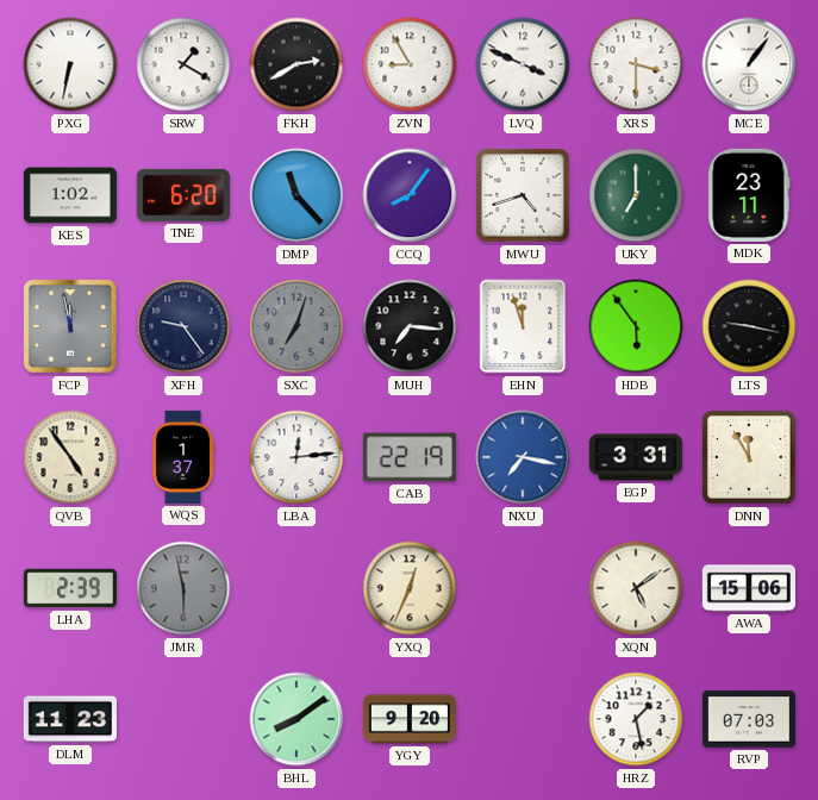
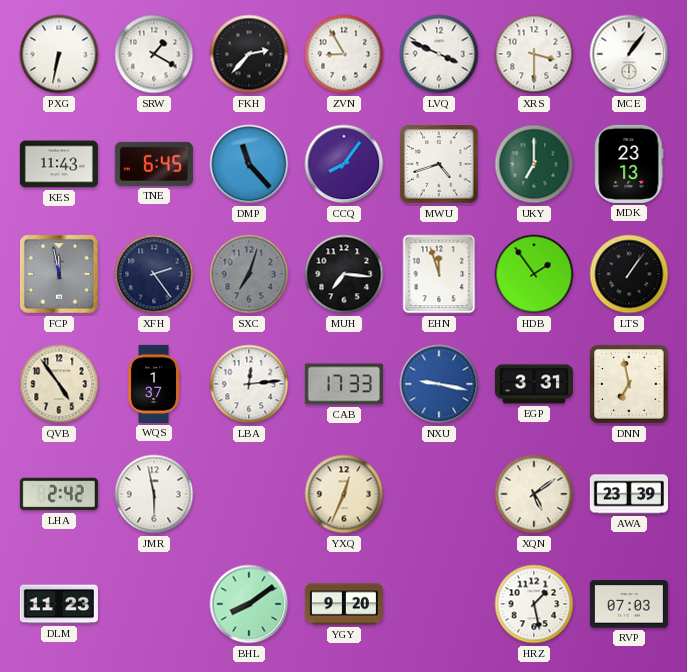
FKH: 2:40 -> 2:37 (249, 54)
KES: 1:02 -> 11:43 (59, 164)
TNE: 6:20 -> 6:45 (154, 164)
MDK: 23:11 -> 23:13 (629, 164)
XFH: 9:24 -> 2:24 (154, 274)
HDB: 5:54 -> 1:54 (534, 274)
LTS: 9:17 -> 1:06 (629, 274)
CAB: 22:19 -> 17:33 (344, 384)
NXU: 7:17 -> 9:17 (439, 384)
DNN: 11:55 -> 6:58 (629, 384)
LHA: 2:39 -> 2:42 (59, 494)
JMR dial: grey -> white (154, 494)
AWA: 15:06 -> 23:39 (629, 494)
